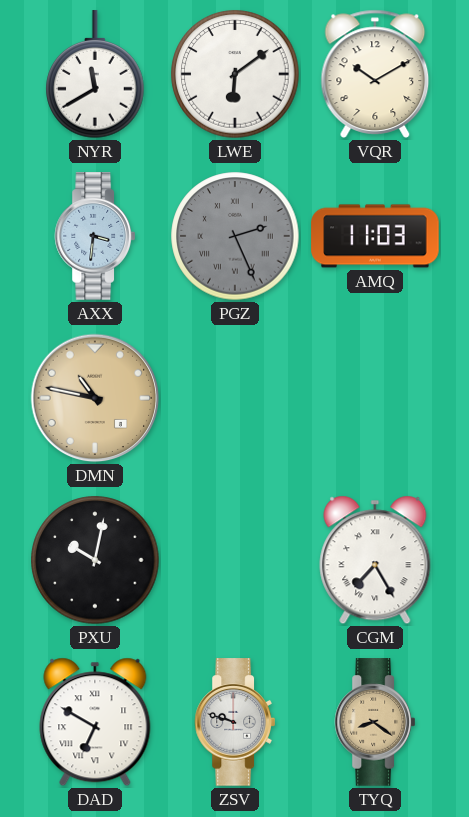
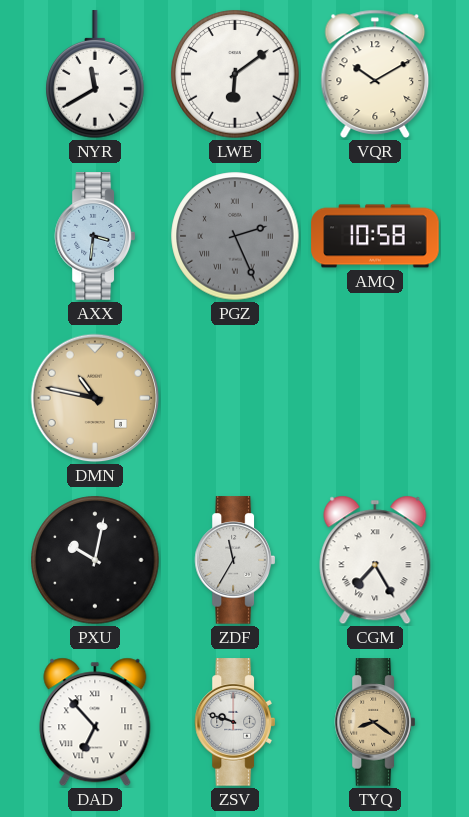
AMQ: 11:03 -> 10:58 (375, 236)
ZDF: none -> 11:35 (234, 560)
DAD: 6:50 -> 6:53 (95, 722)
